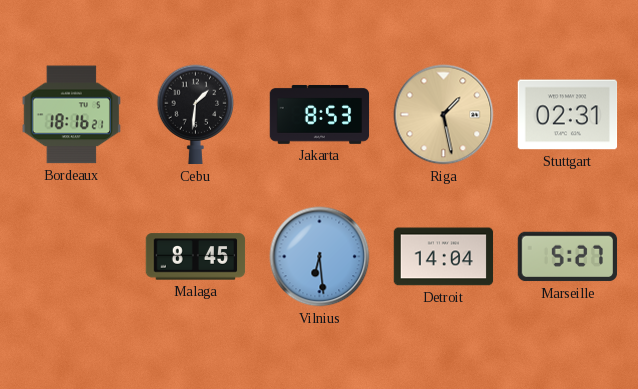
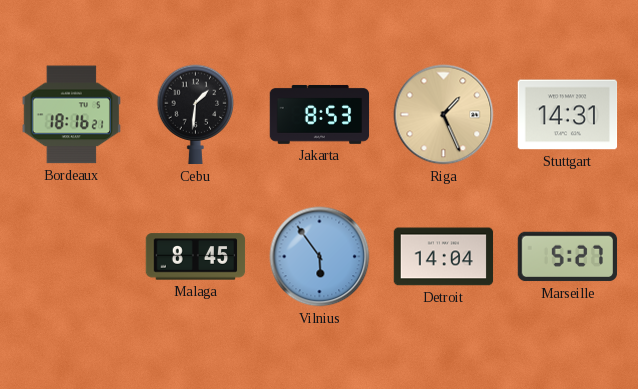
Riga: 1:28 -> 1:26 (444, 115)
Stuttgart: 02:31 -> 14:31 (568, 115)
Vilnius: 6:29 -> 5:54 (320, 257)
